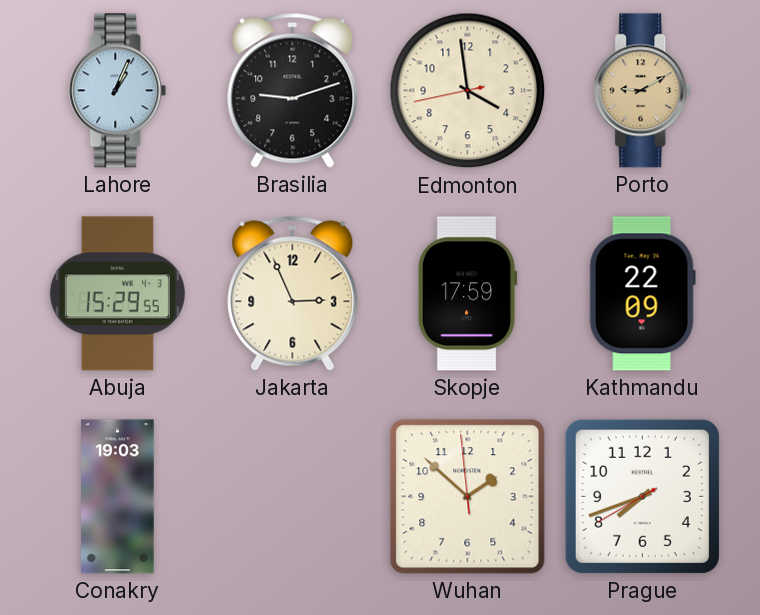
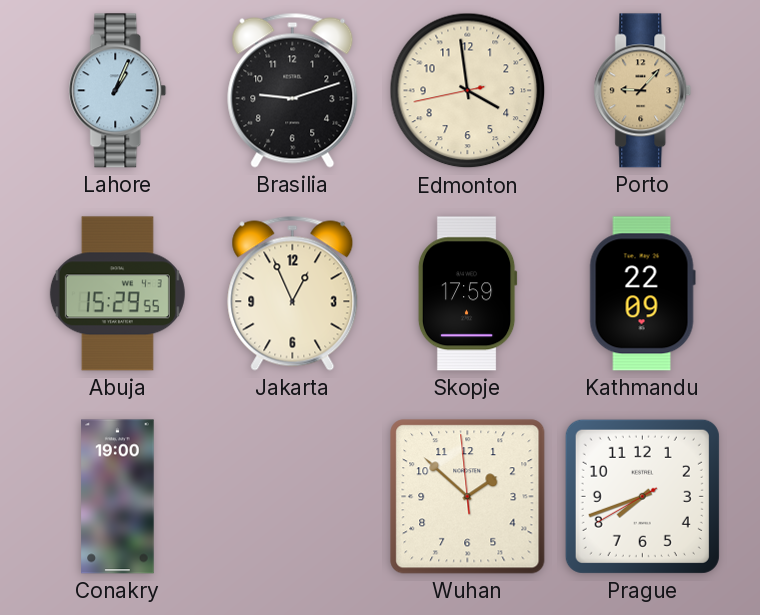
Porto: 9:10 -> 9:07 (643, 91)
Jakarta: 2:56 -> 12:56 (293, 293)
Conakry: 19:03 -> 19:00 (118, 497)
